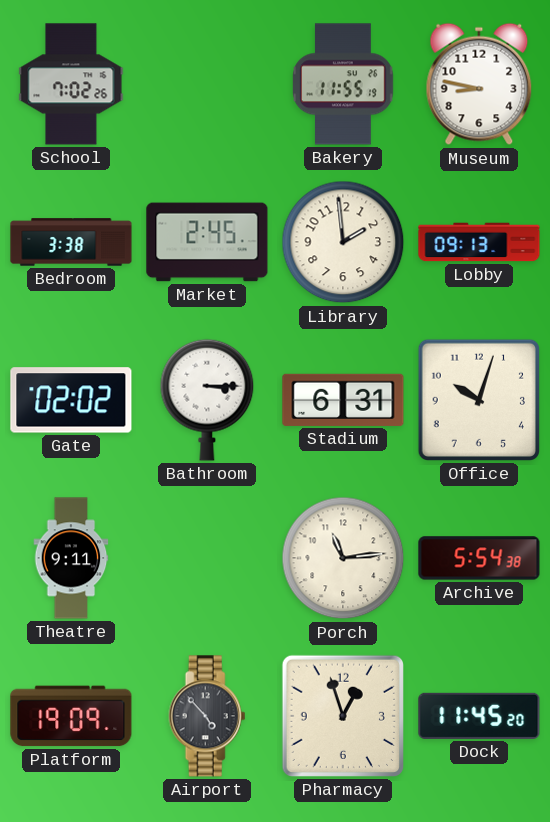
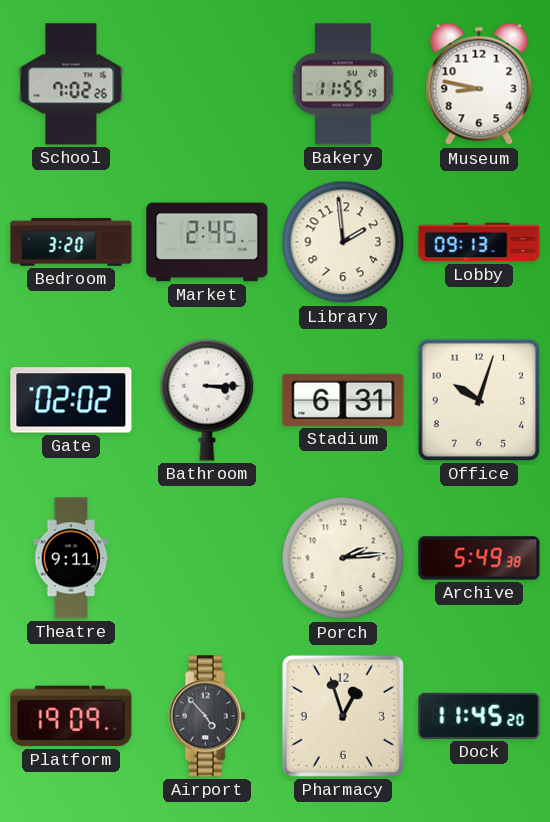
Bedroom: 3:38 -> 3:20 (71, 242)
Porch: 11:14 -> 2:14 (343, 558)
Archive: 5:54 -> 5:49 (479, 558)
